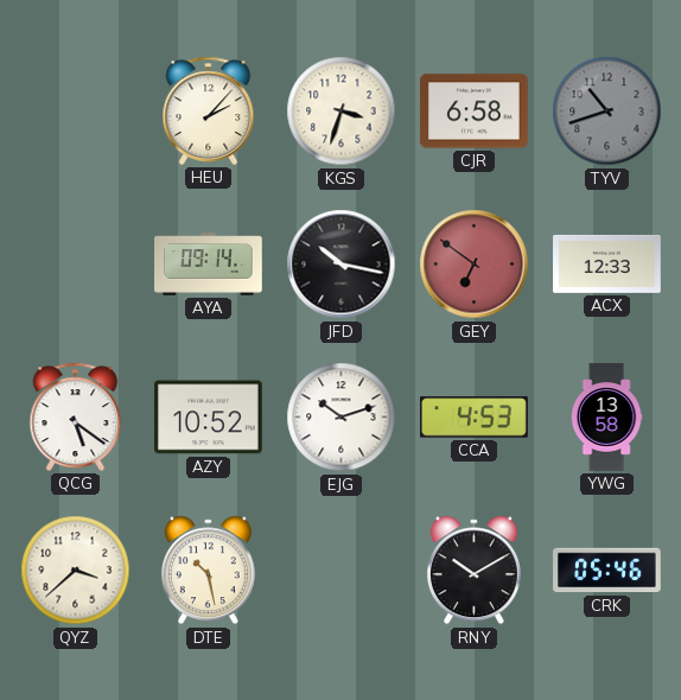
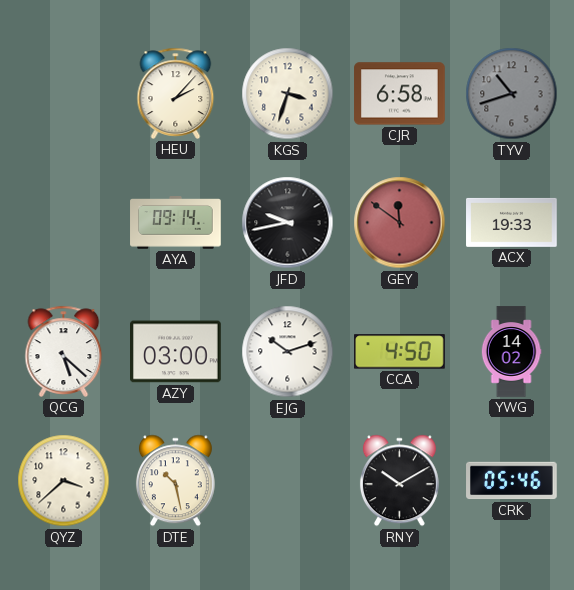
JFD: 10:17 -> 9:43 (288, 223)
GEY: 6:51 -> 11:51 (400, 223)
ACX: 12:33 -> 19:33 (512, 222)
QCG: 5:21 -> 5:22 (64, 351)
AZY: 10:52 -> 03:00 (176, 352)
CCA: 4:53 -> 4:50 (400, 352)
YWG: 13:58 -> 14:02 (511, 352)
